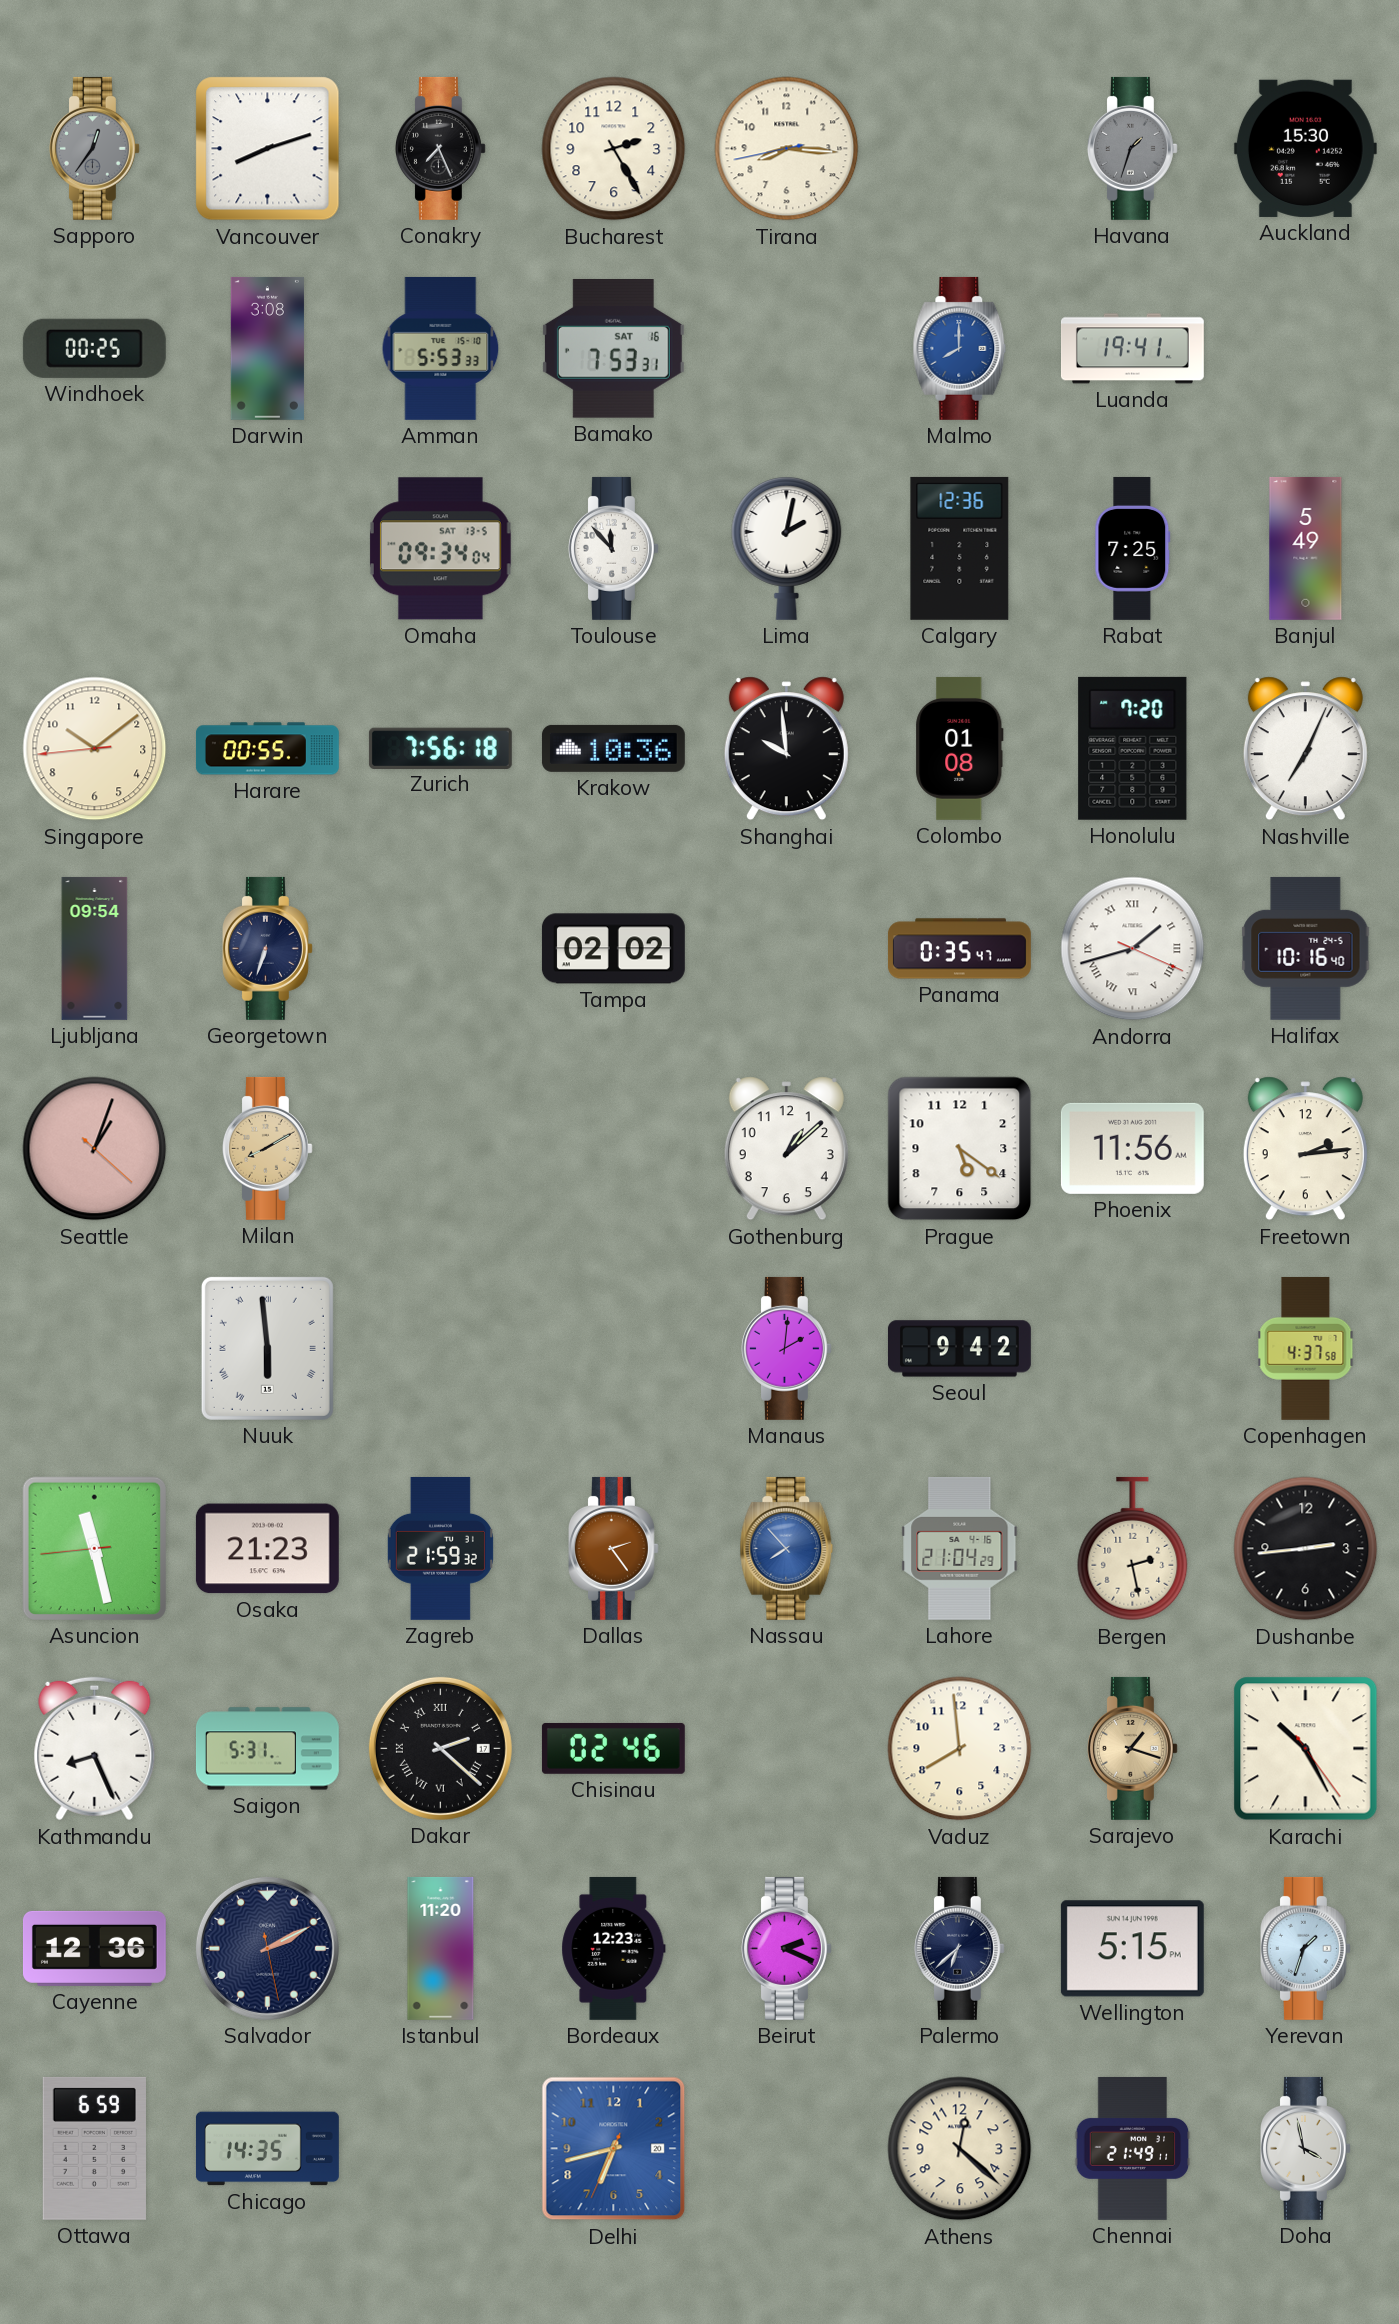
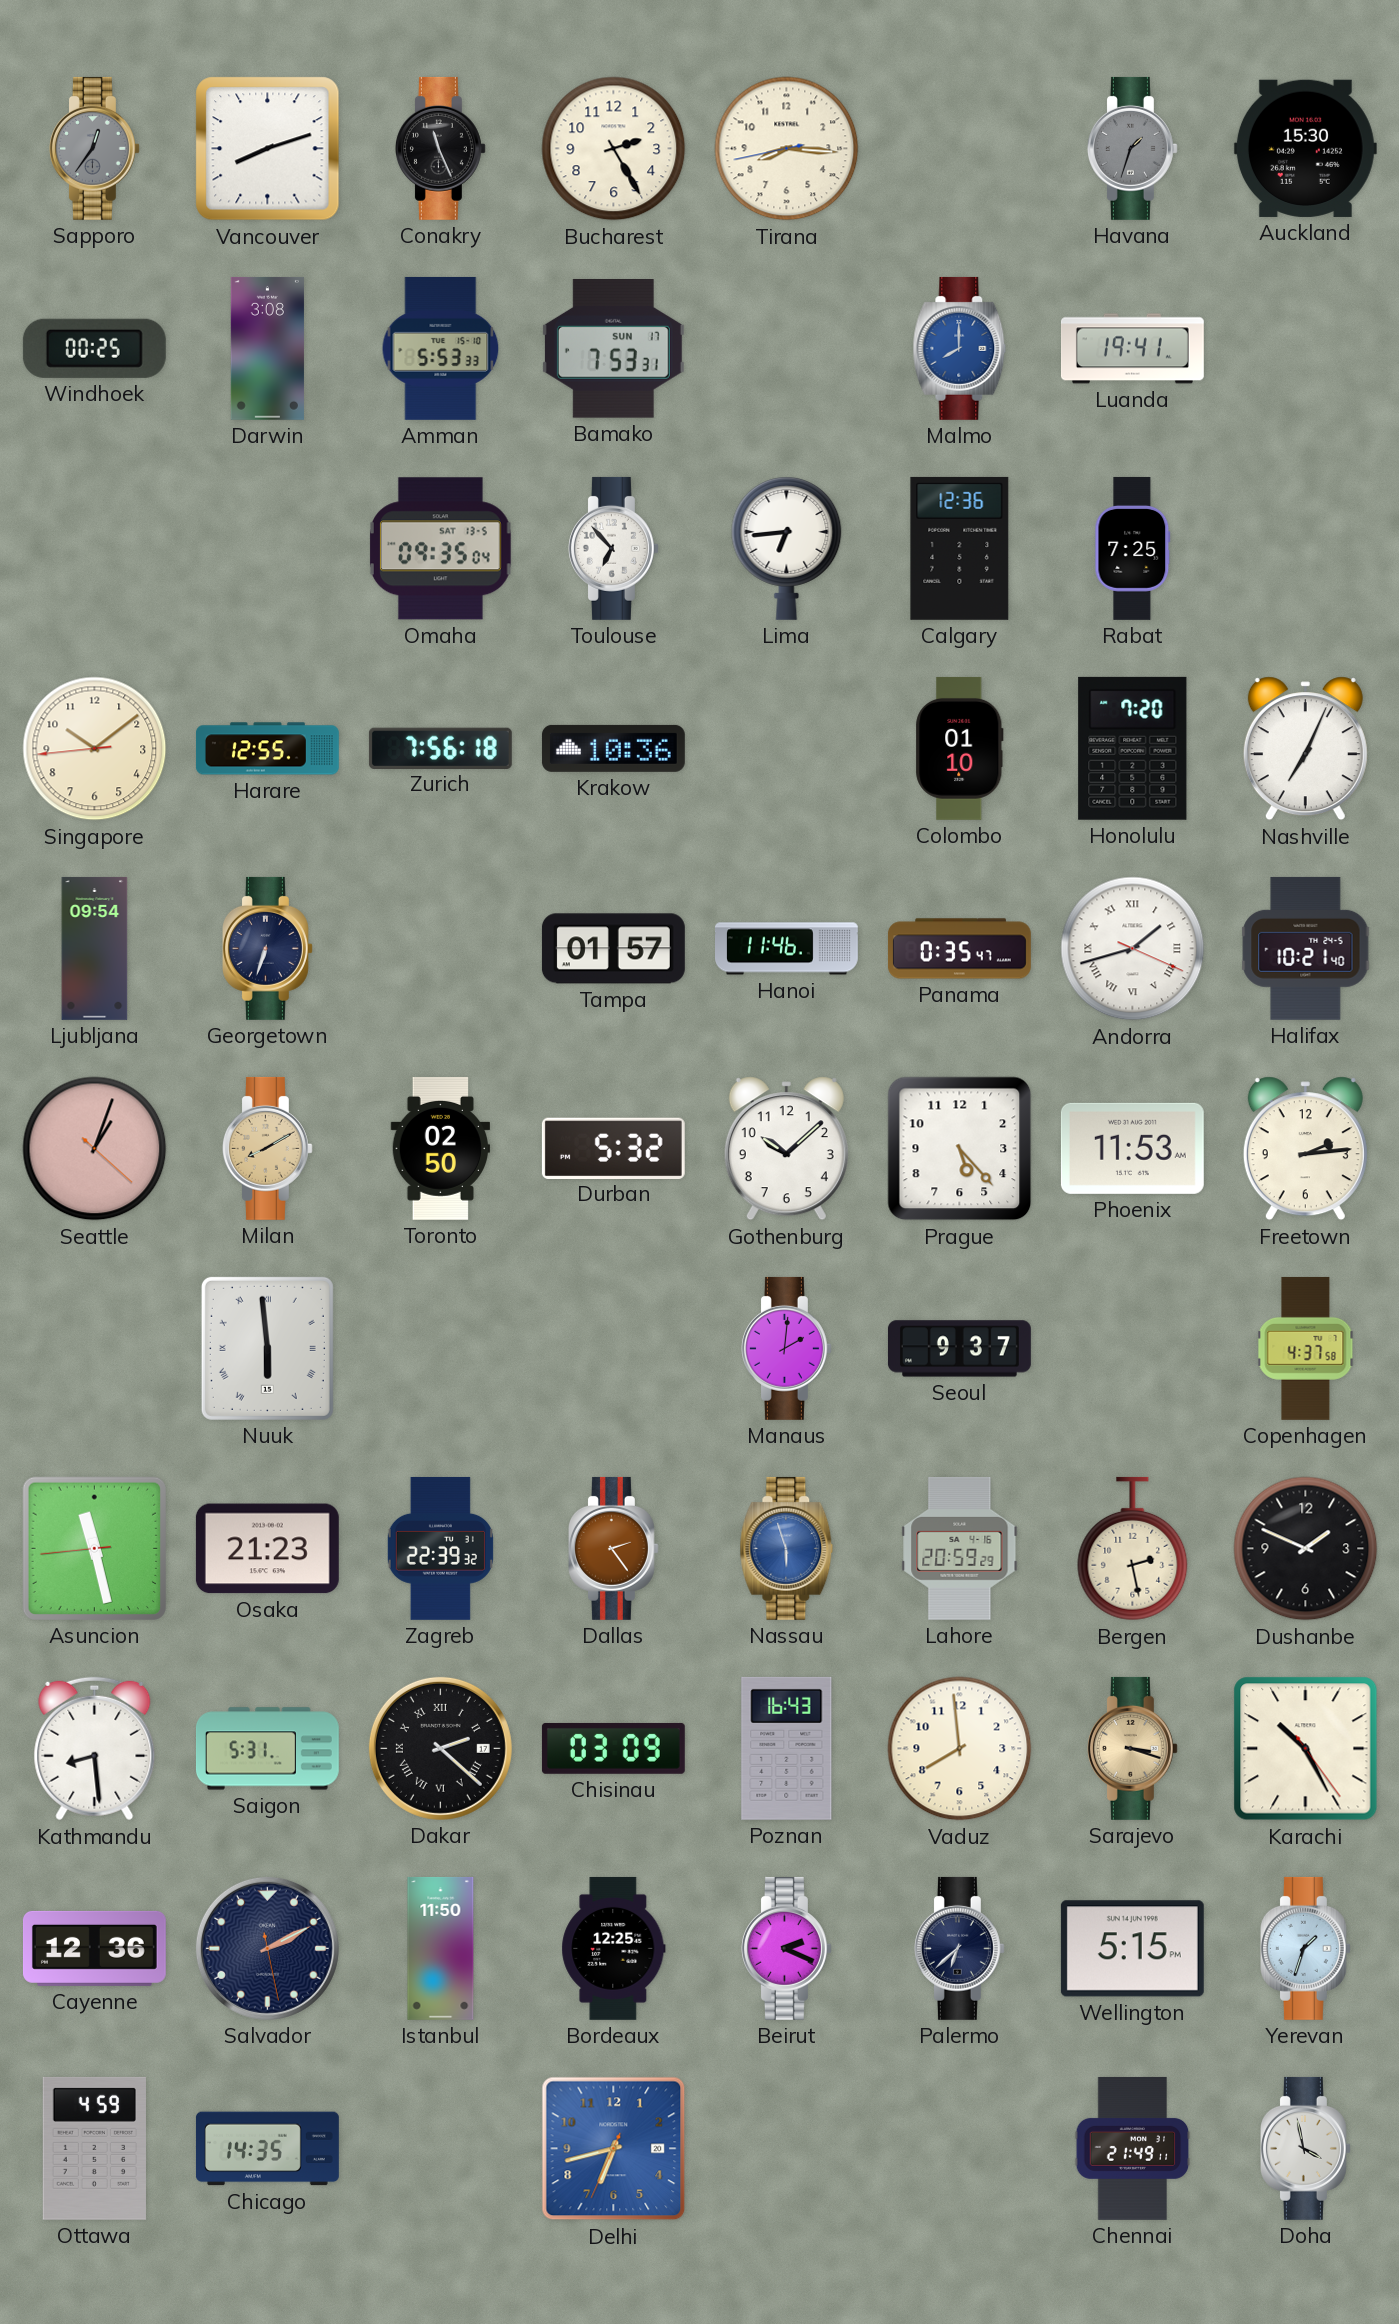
Conakry: 7:26 -> 11:26 (440, 148)
Bamako date: SAT 16 -> SUN 17 (613, 349)
Omaha: 09:34 -> 09:35 (440, 549)
Toulouse: 11:53 -> 6:53 (613, 548)
Lima: 2:02 -> 6:44 (787, 548)
Banjul: 5:49 -> none (1306, 548)
Harare: 00:55 -> 12:55 (267, 749)
Shanghai: 9:59 -> none (786, 749)
Colombo: 01:08 -> 01:10 (960, 748)
Tampa: 02:02 -> 01:57 (613, 949)
Hanoi: none -> 11:46 (787, 949)
Halifax: 10:16 -> 10:21 (1306, 948)
Toronto: none -> 02:50 (440, 1148)
Durban: none -> 5:32 (613, 1148)
Gothenburg: 1:08 -> 10:08 (786, 1149)
Prague: 5:21 -> 5:23 (960, 1149)
Phoenix: 11:56 -> 11:53 (1132, 1148)
Seoul: 9:42 -> 9:37 (959, 1349)
Zagreb: 21:59 -> 22:39 (440, 1548)
Nassau: 7:53 -> 5:57 (787, 1548)
Lahore: 21:04 -> 20:59 (960, 1548)
Dushanbe: 2:44 -> 1:49 (1306, 1549)
Kathmandu: 8:26 -> 8:29 (95, 1749)
Chisinau: 02:46 -> 03:09 (613, 1748)
Poznan: none -> 16:43 (787, 1748)
Sarajevo: 1:18 -> 3:18 (1132, 1748)
Istanbul: 11:20 -> 11:50 (441, 1948)
Bordeaux: 12:23 -> 12:25 (614, 1948)
Ottawa: 6:59 -> 4:59 (94, 2148)
Athens: 12:22 -> none (960, 2149)
